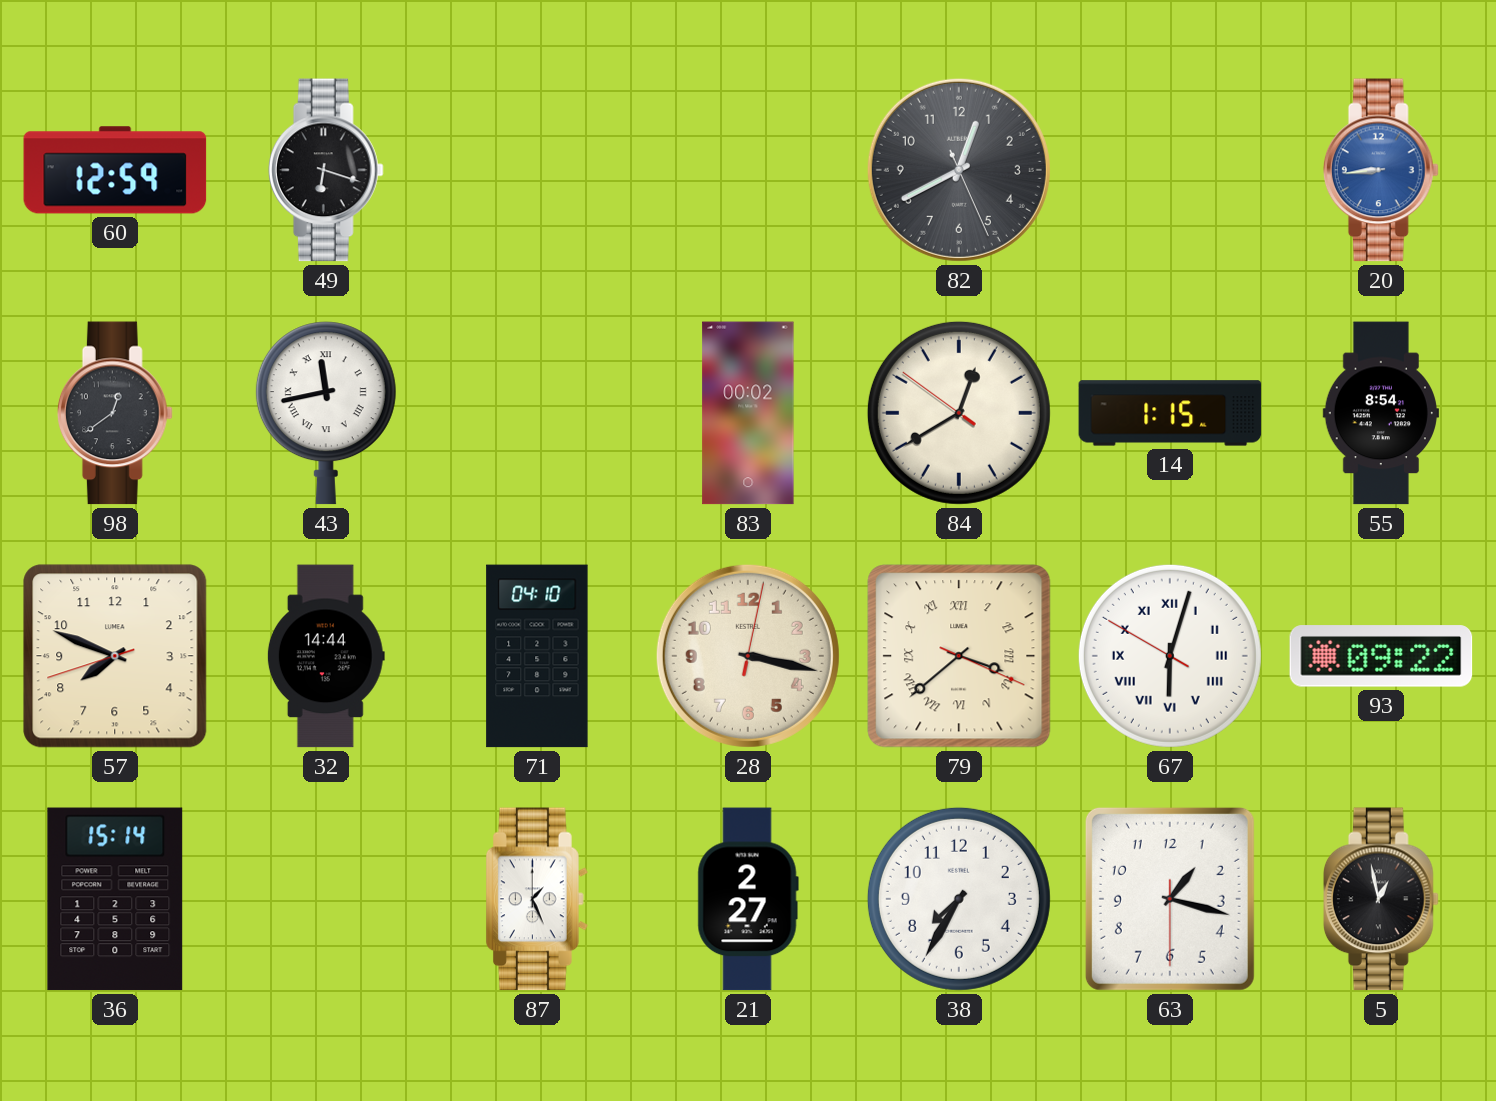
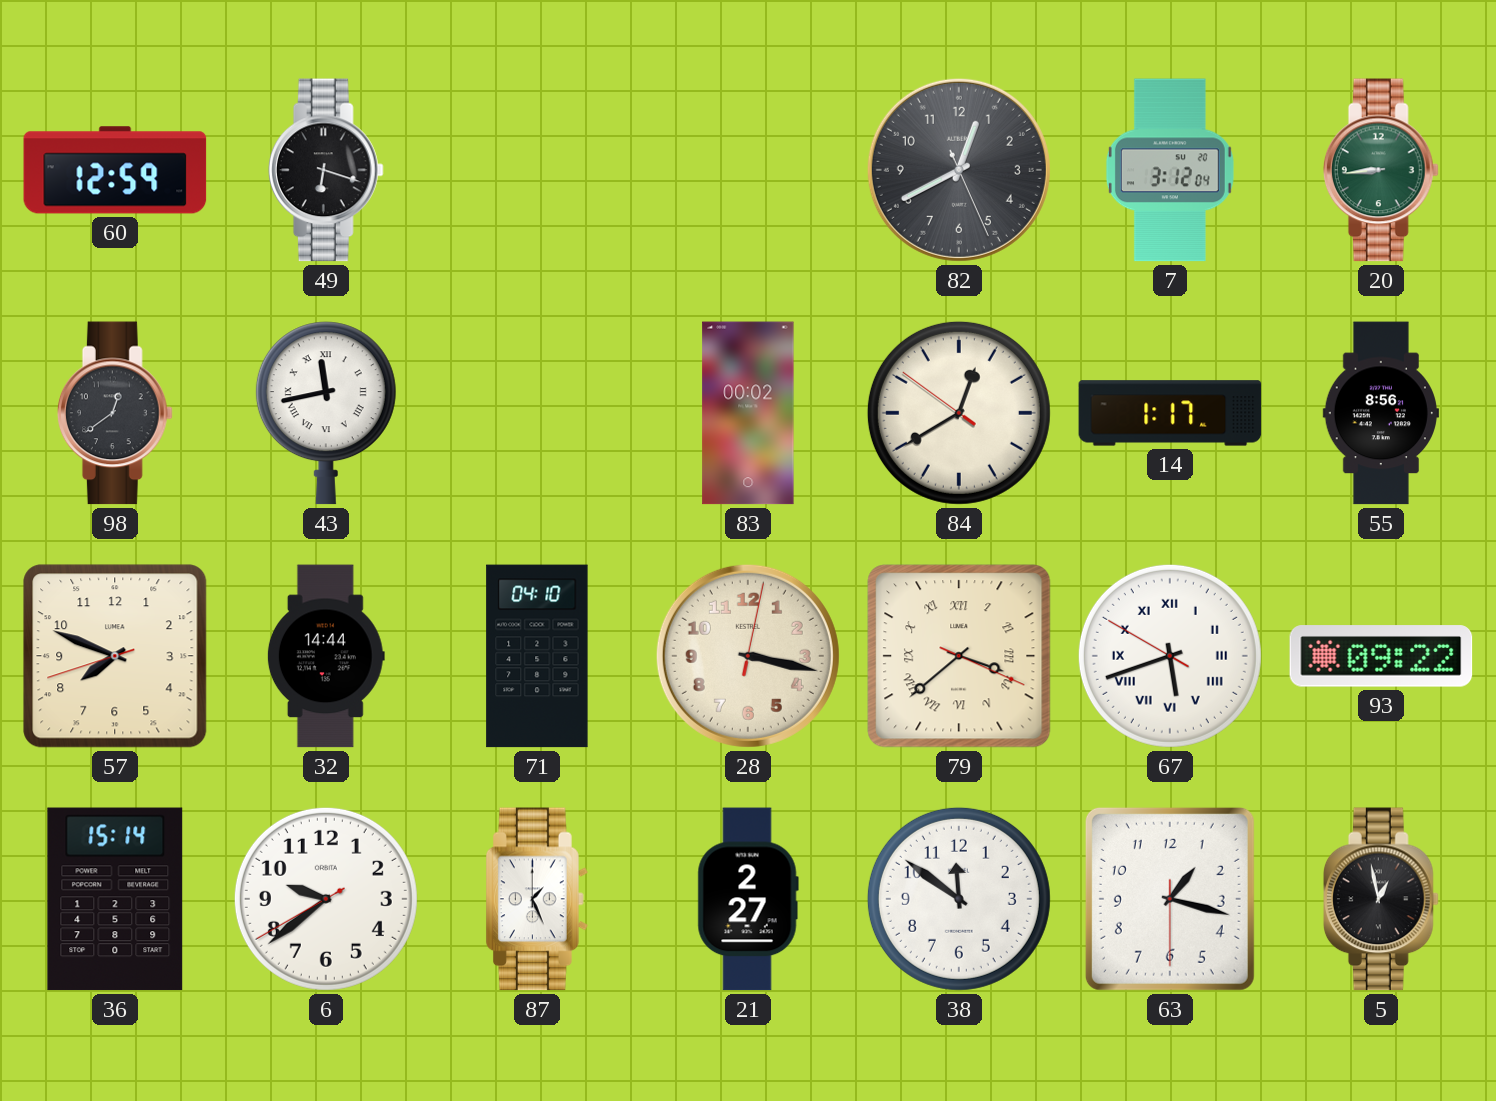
7: none -> 3:12 (1170, 170)
20 dial: blue -> green (1381, 170)
14: 1:15 -> 1:17 (1170, 413)
55: 8:54 -> 8:56 (1381, 413)
67: 6:02 -> 5:41 (1170, 656)
6: none -> 9:38 (326, 899)
38: 7:35 -> 11:51 (959, 899)
